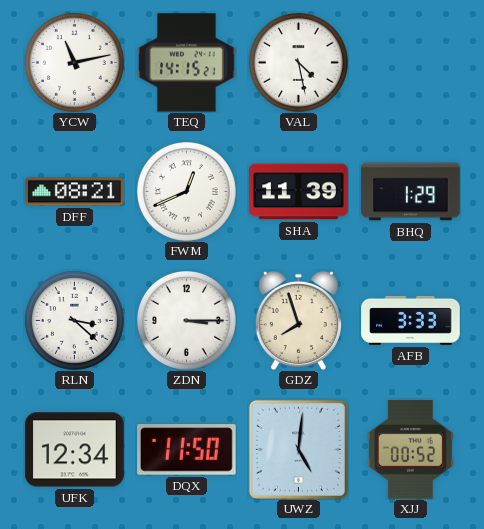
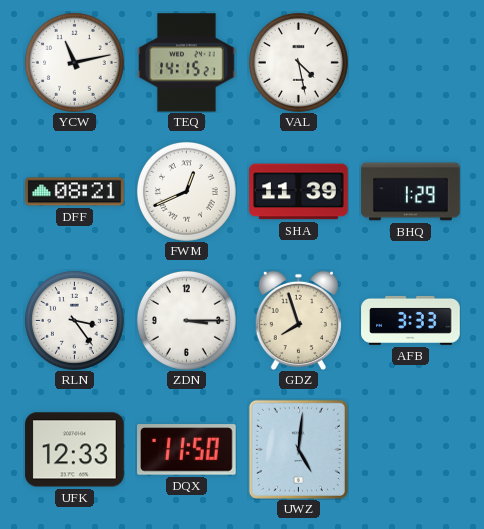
RLN: 3:22 -> 3:24 (74, 320)
UFK: 12:34 -> 12:33 (75, 450)
XJJ: 00:52 -> none (410, 450)
